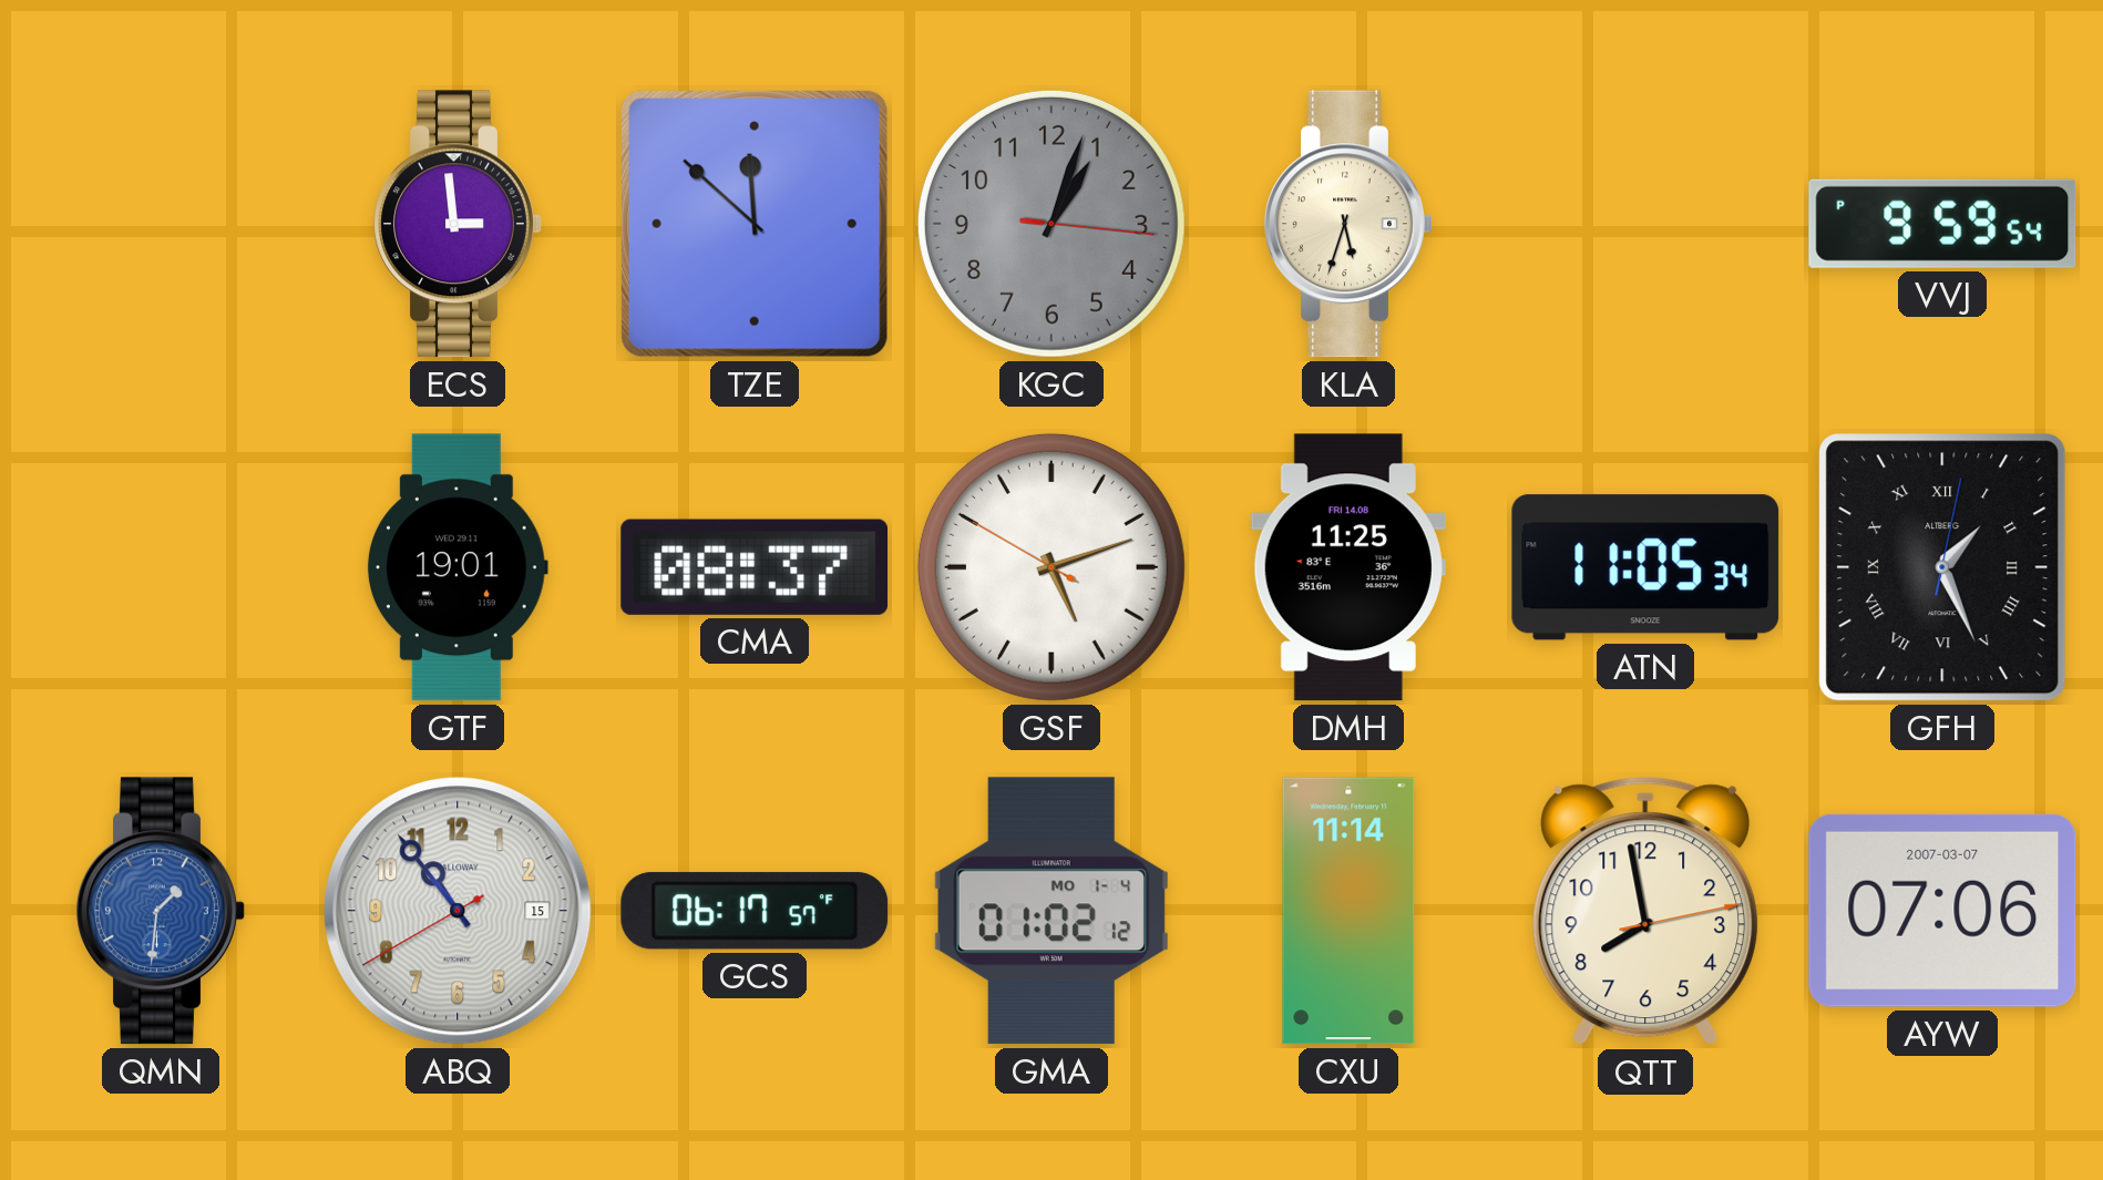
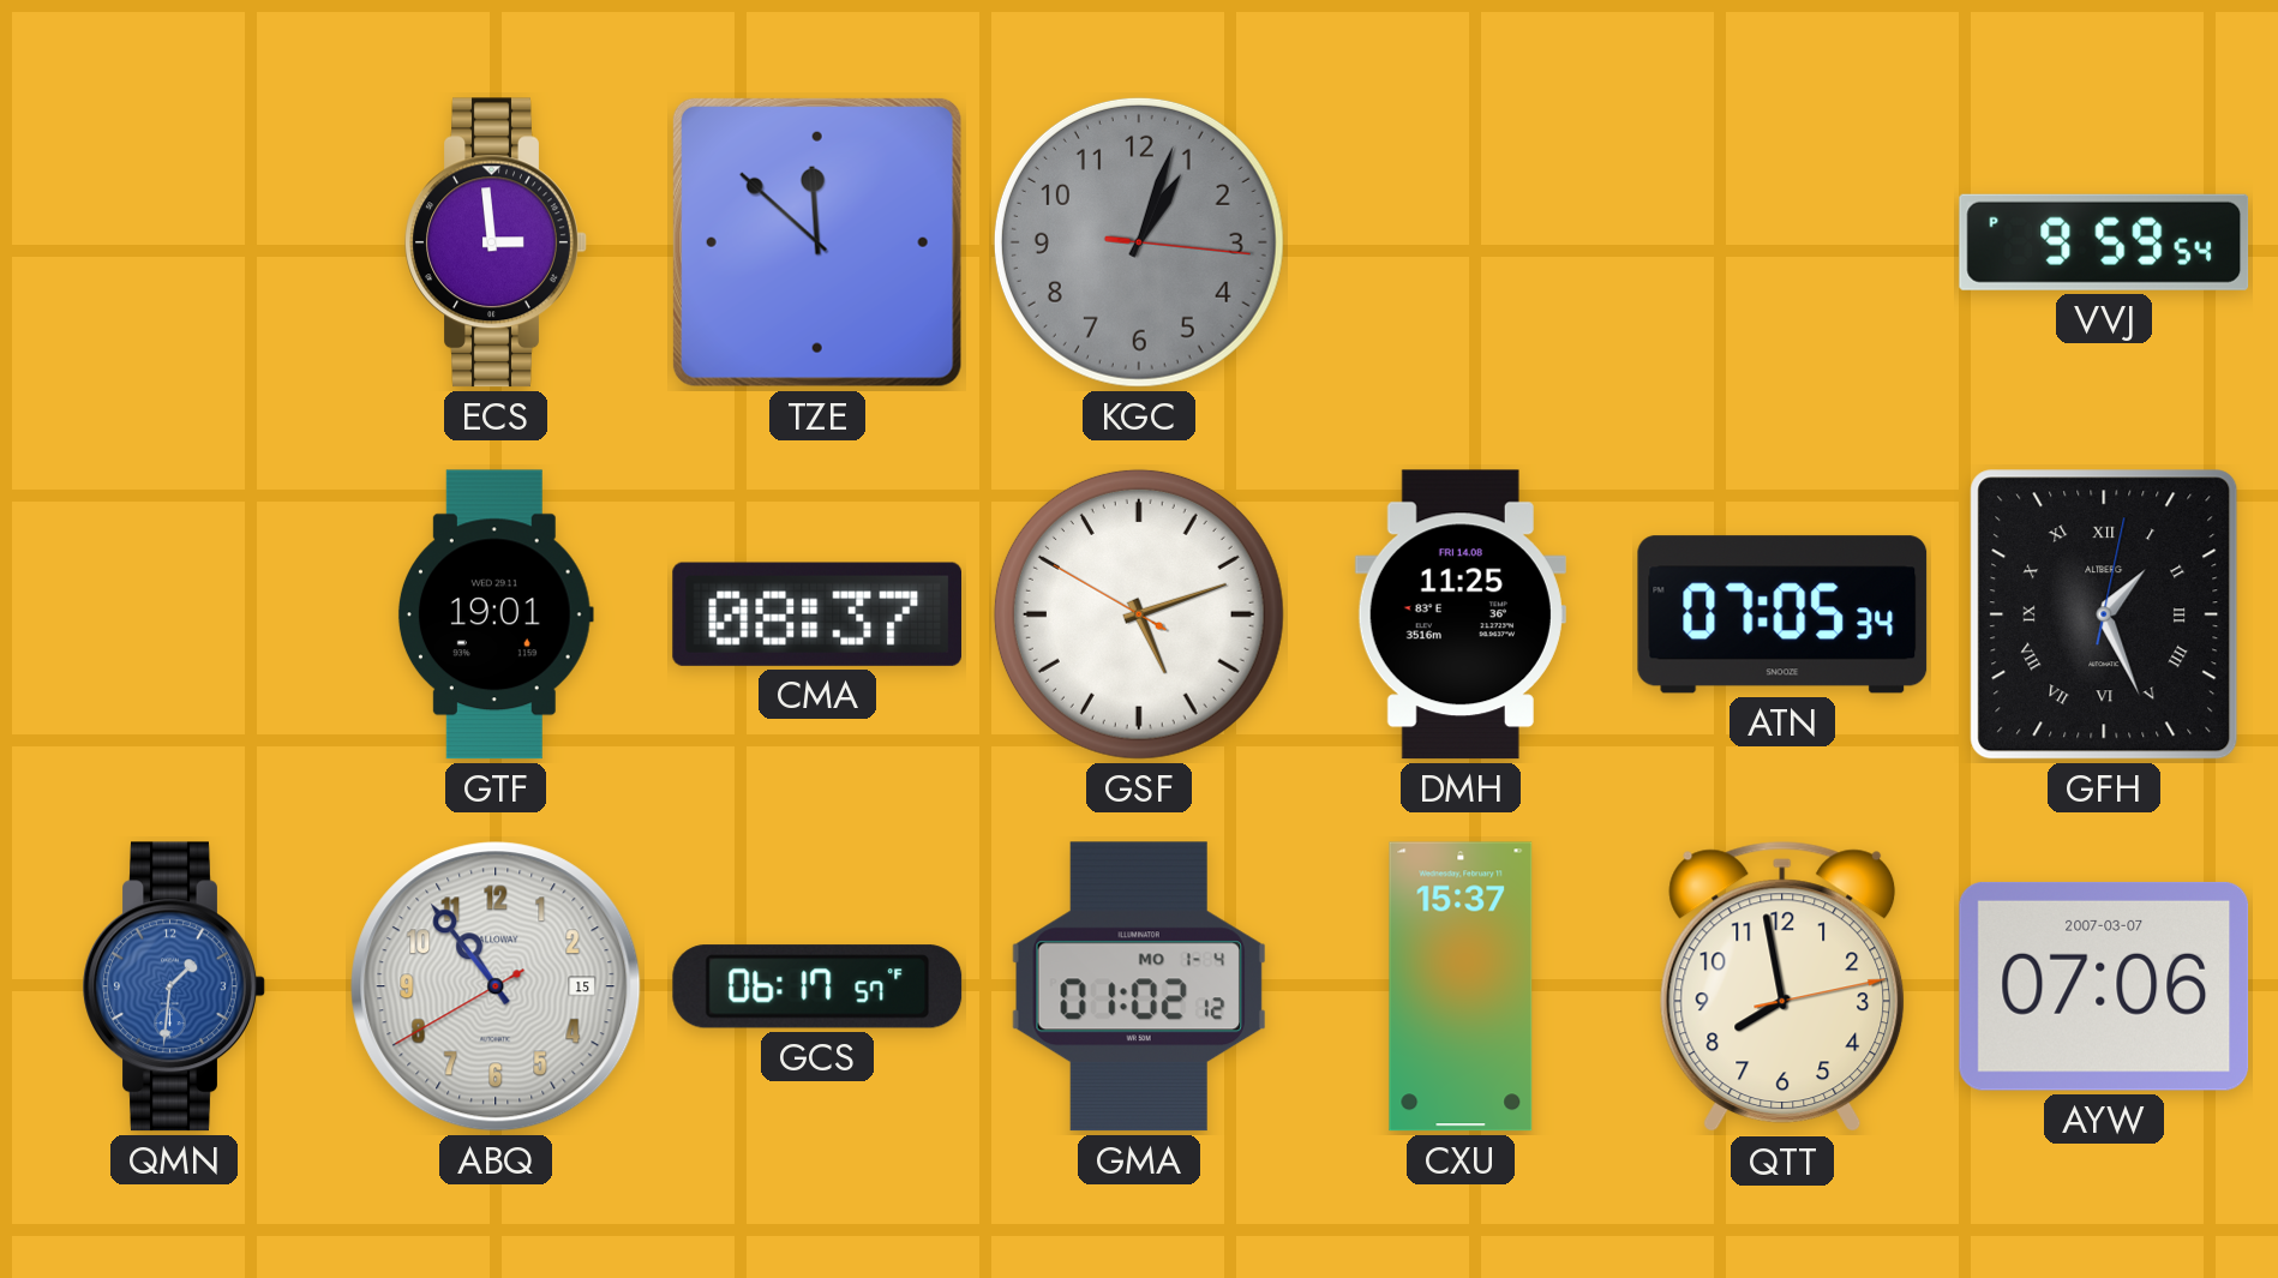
KLA: 5:33 -> none (1348, 224)
ATN: 11:05 -> 07:05 (1782, 614)
CXU: 11:14 -> 15:37 (1461, 986)
